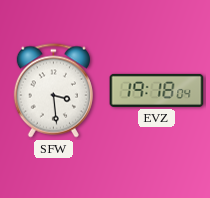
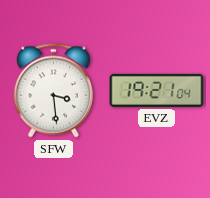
EVZ: 19:18 -> 19:21 (157, 90)
